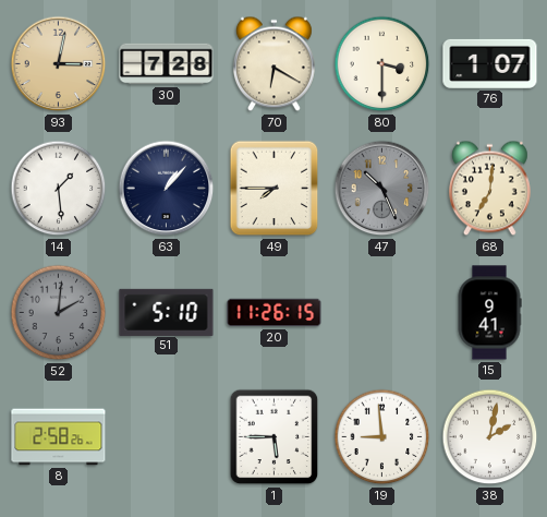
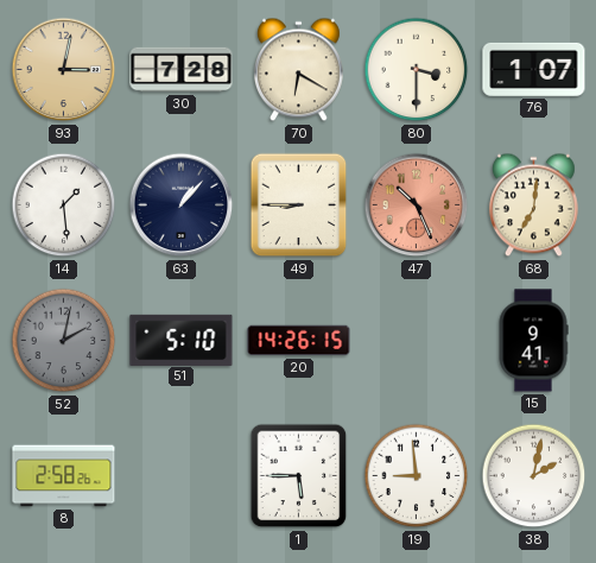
49: 7:45 -> 8:45 (299, 205)
47 dial: grey -> salmon (417, 205)
52: 2:01 -> 2:02 (64, 341)
20: 11:26 -> 14:26 (299, 341)
